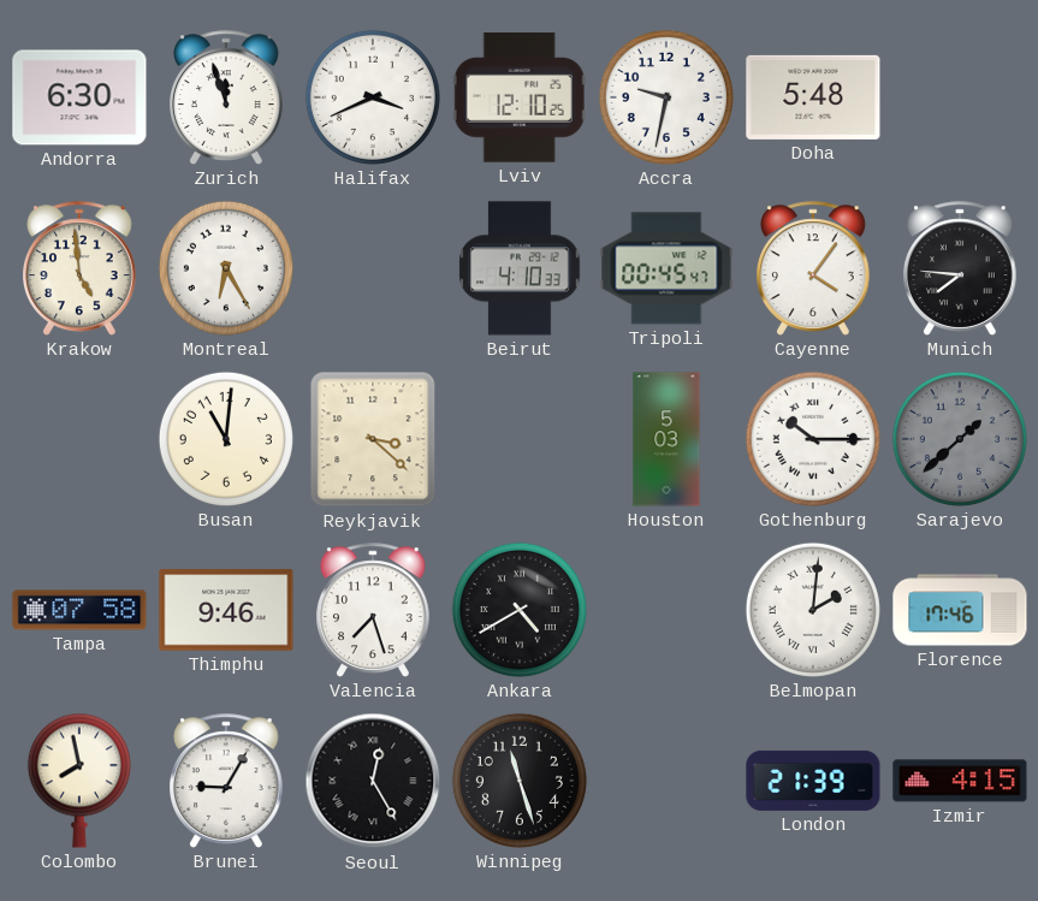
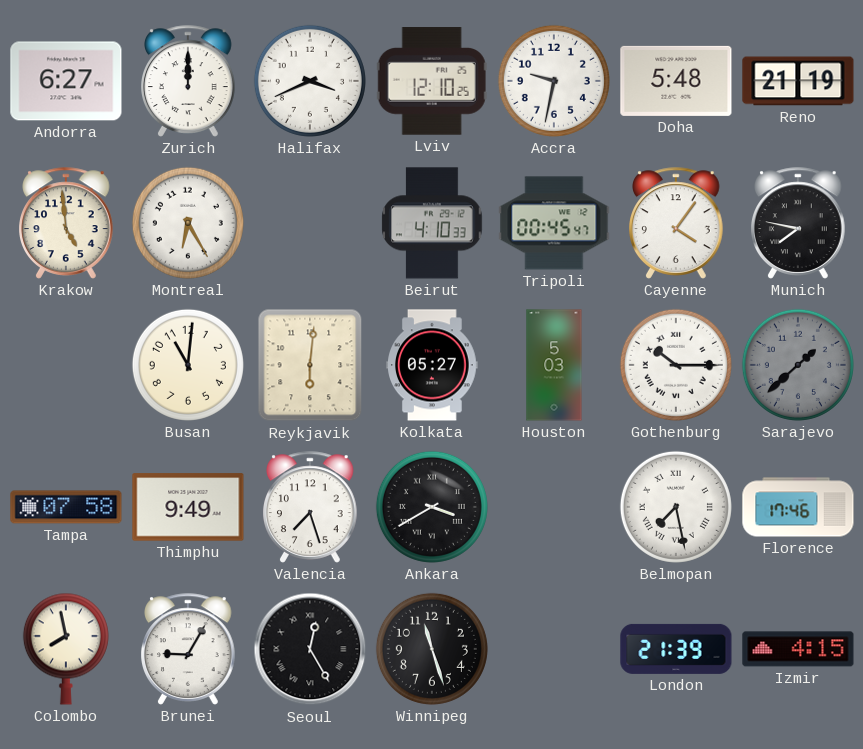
Andorra: 6:30 -> 6:27 (66, 81)
Zurich: 11:57 -> 12:00 (189, 81)
Reno: none -> 21:19 (798, 81)
Munich: 7:46 -> 7:47 (799, 223)
Reykjavik: 3:22 -> 6:01 (310, 365)
Kolkata: none -> 05:27 (433, 365)
Thimphu: 9:46 -> 9:49 (188, 507)
Ankara: 4:40 -> 3:40 (432, 507)
Belmopan: 2:01 -> 7:28 (676, 507)
